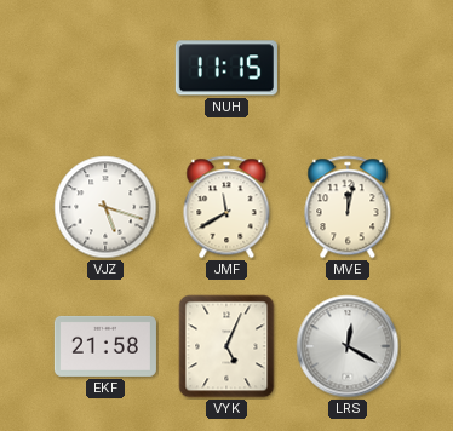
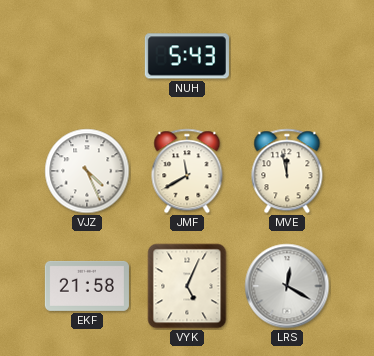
NUH: 11:15 -> 5:43 (187, 56)
VJZ: 5:18 -> 4:26 (87, 171)
MVE: 12:02 -> 11:58 (287, 171)
